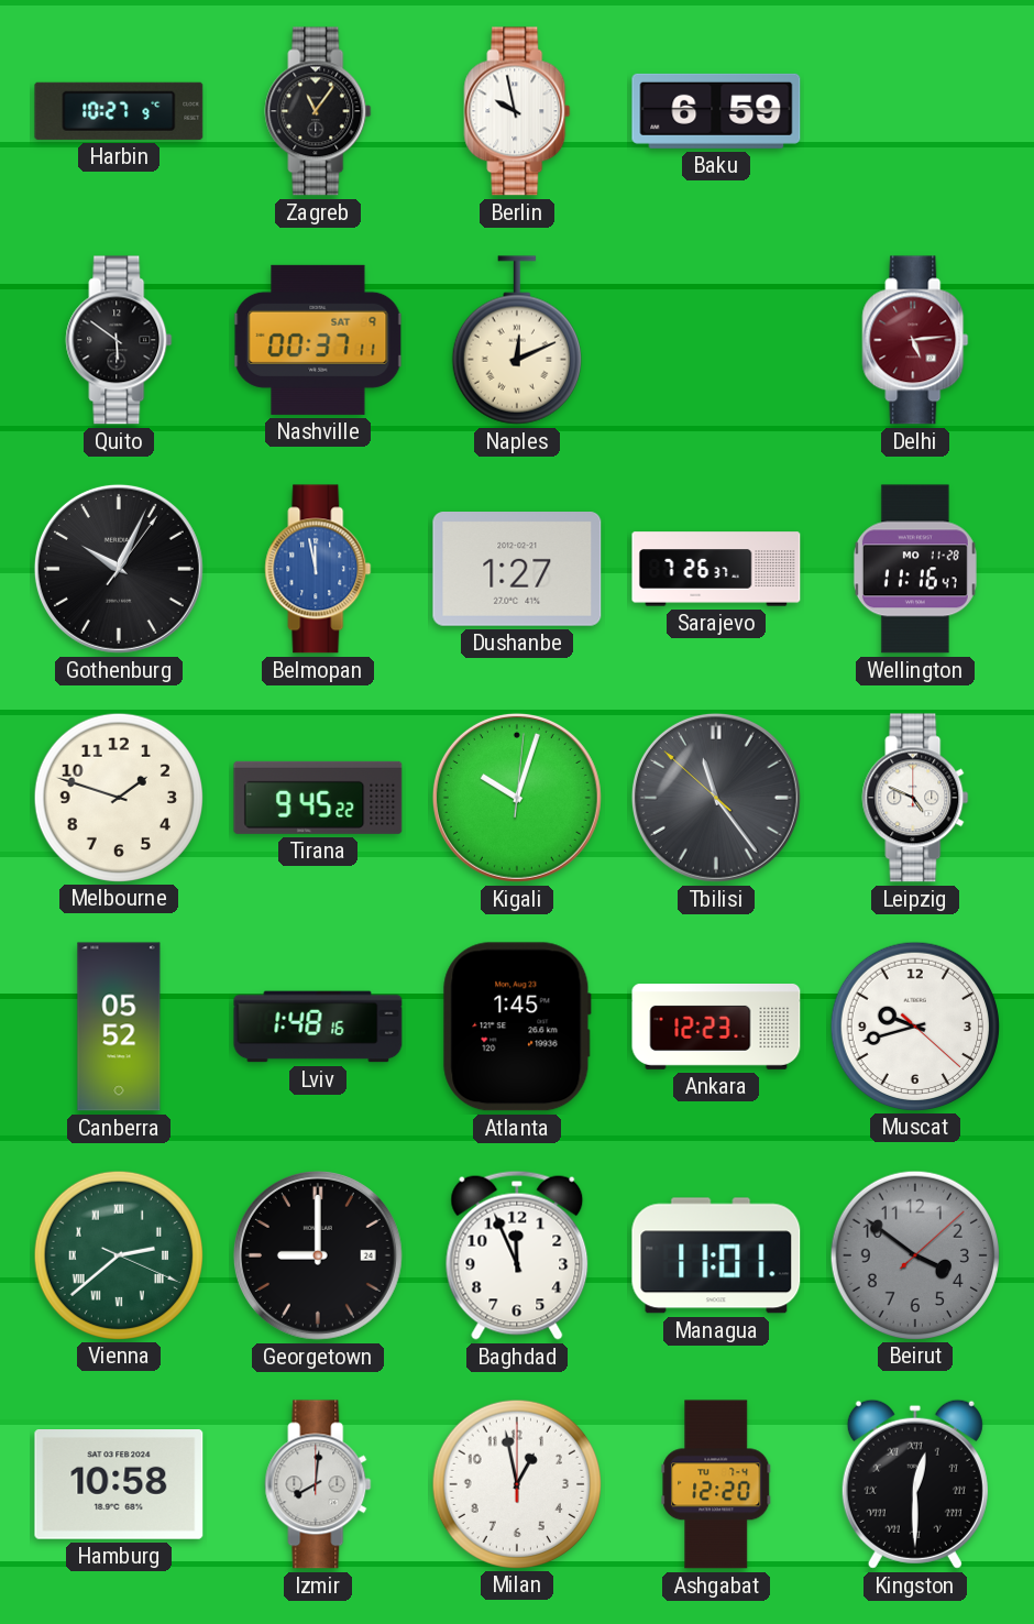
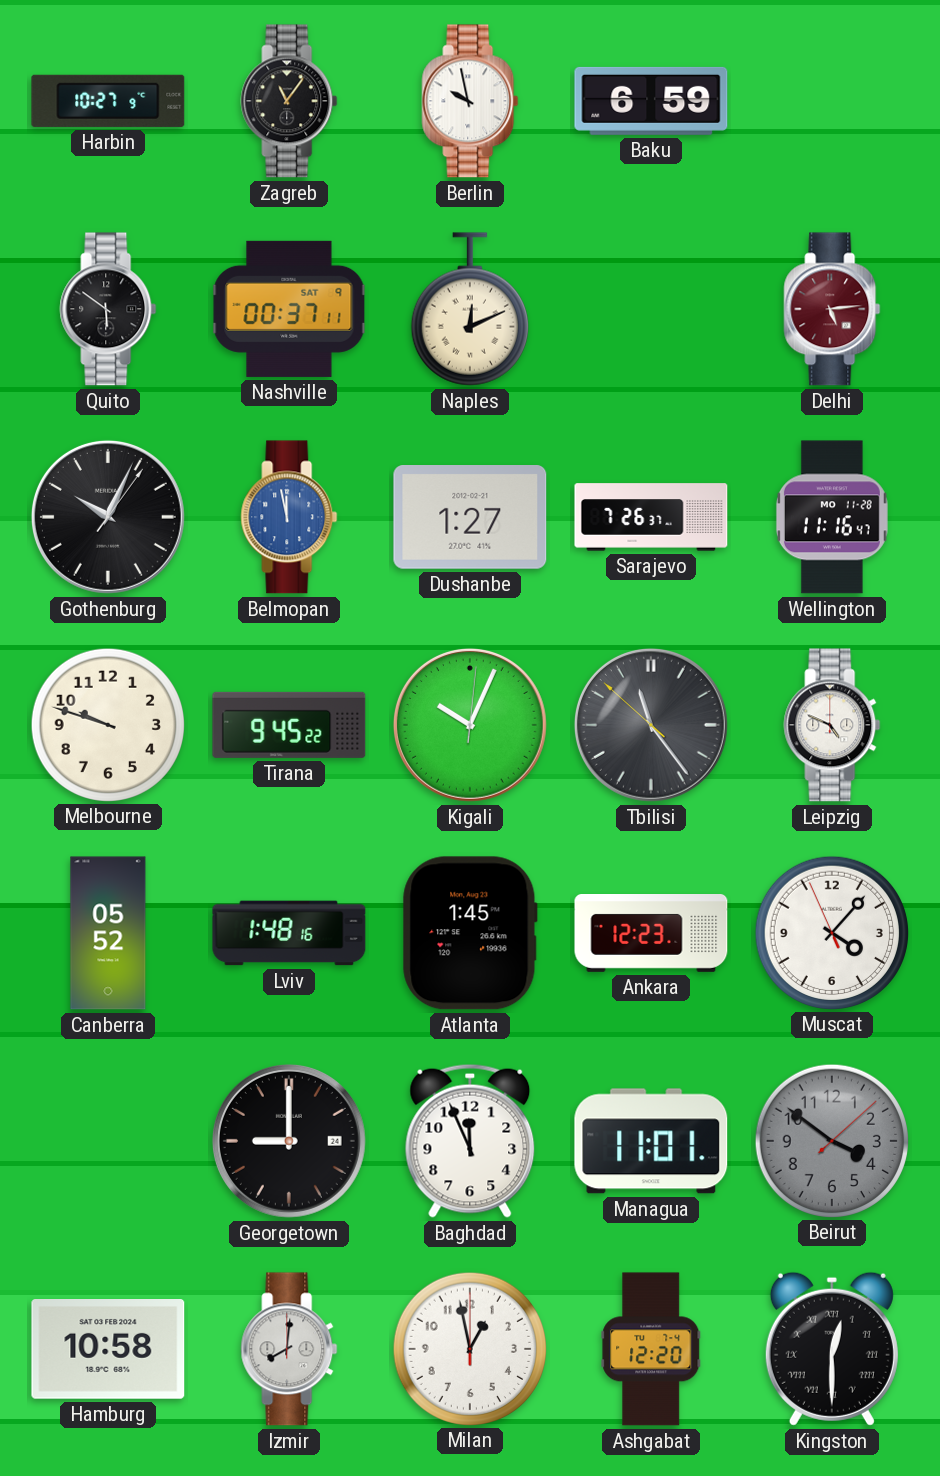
Melbourne: 1:48 -> 9:48 (107, 724)
Kigali: 10:03 -> 10:04 (470, 725)
Muscat: 9:42 -> 4:06 (831, 932)
Vienna: 2:38 -> none (118, 1254)
